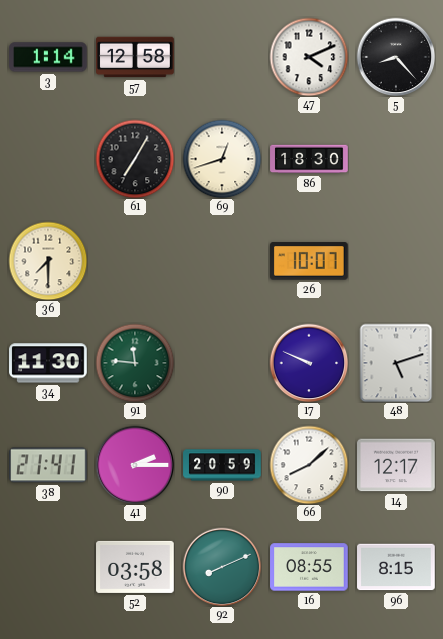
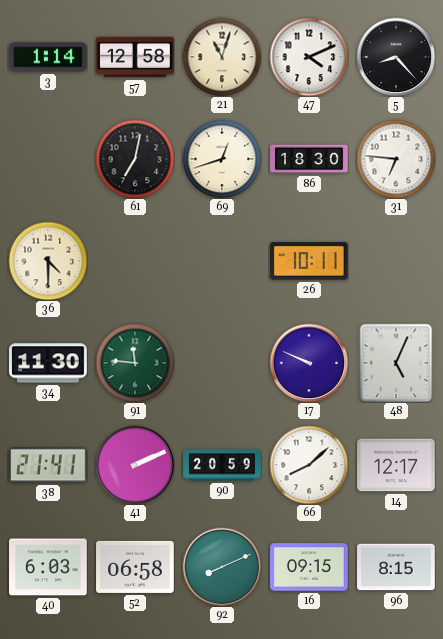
21: none -> 11:03 (222, 57)
61: 7:05 -> 7:02 (135, 159)
31: none -> 6:46 (396, 159)
36: 7:30 -> 4:30 (48, 261)
26: 10:07 -> 10:11 (310, 261)
48: 5:12 -> 5:04 (396, 363)
41: 2:15 -> 2:11 (135, 465)
40: none -> 6:03 (48, 567)
52: 03:58 -> 06:58 (135, 567)
16: 08:55 -> 09:15 (309, 567)
